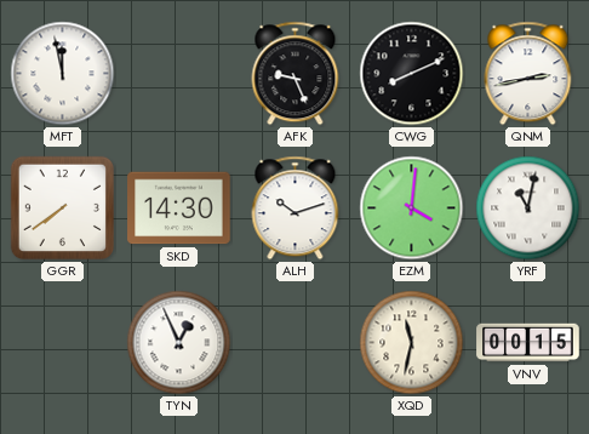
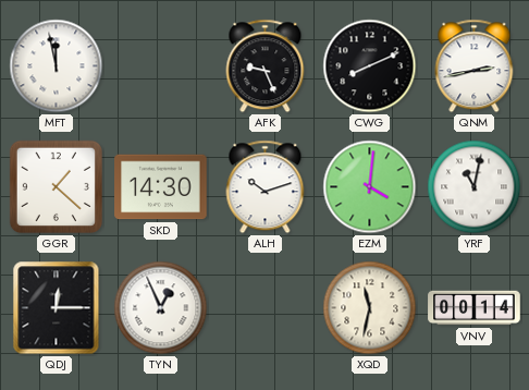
GGR: 7:39 -> 1:22 (56, 186)
QDJ: none -> 12:15 (57, 308)
VNV: 00:15 -> 00:14 (475, 308)
